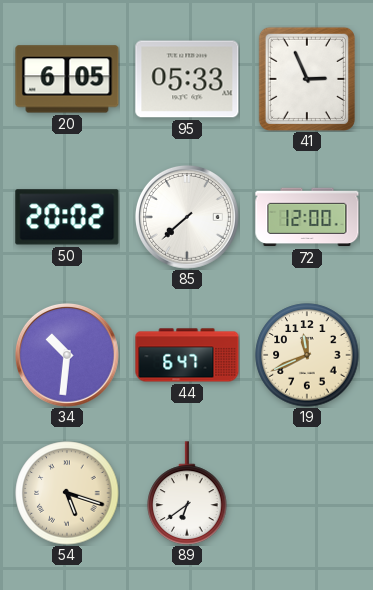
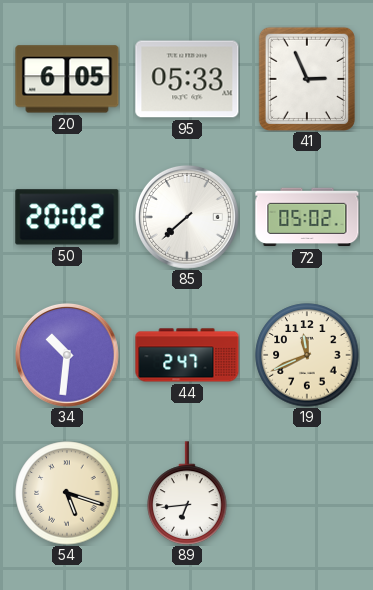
72: 12:00 -> 05:02 (307, 217)
44: 6:47 -> 2:47 (187, 355)
89: 6:39 -> 6:44 (187, 493)
